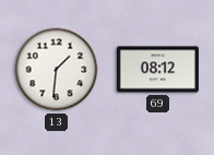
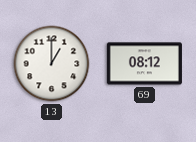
13: 1:31 -> 1:00 (52, 64)
